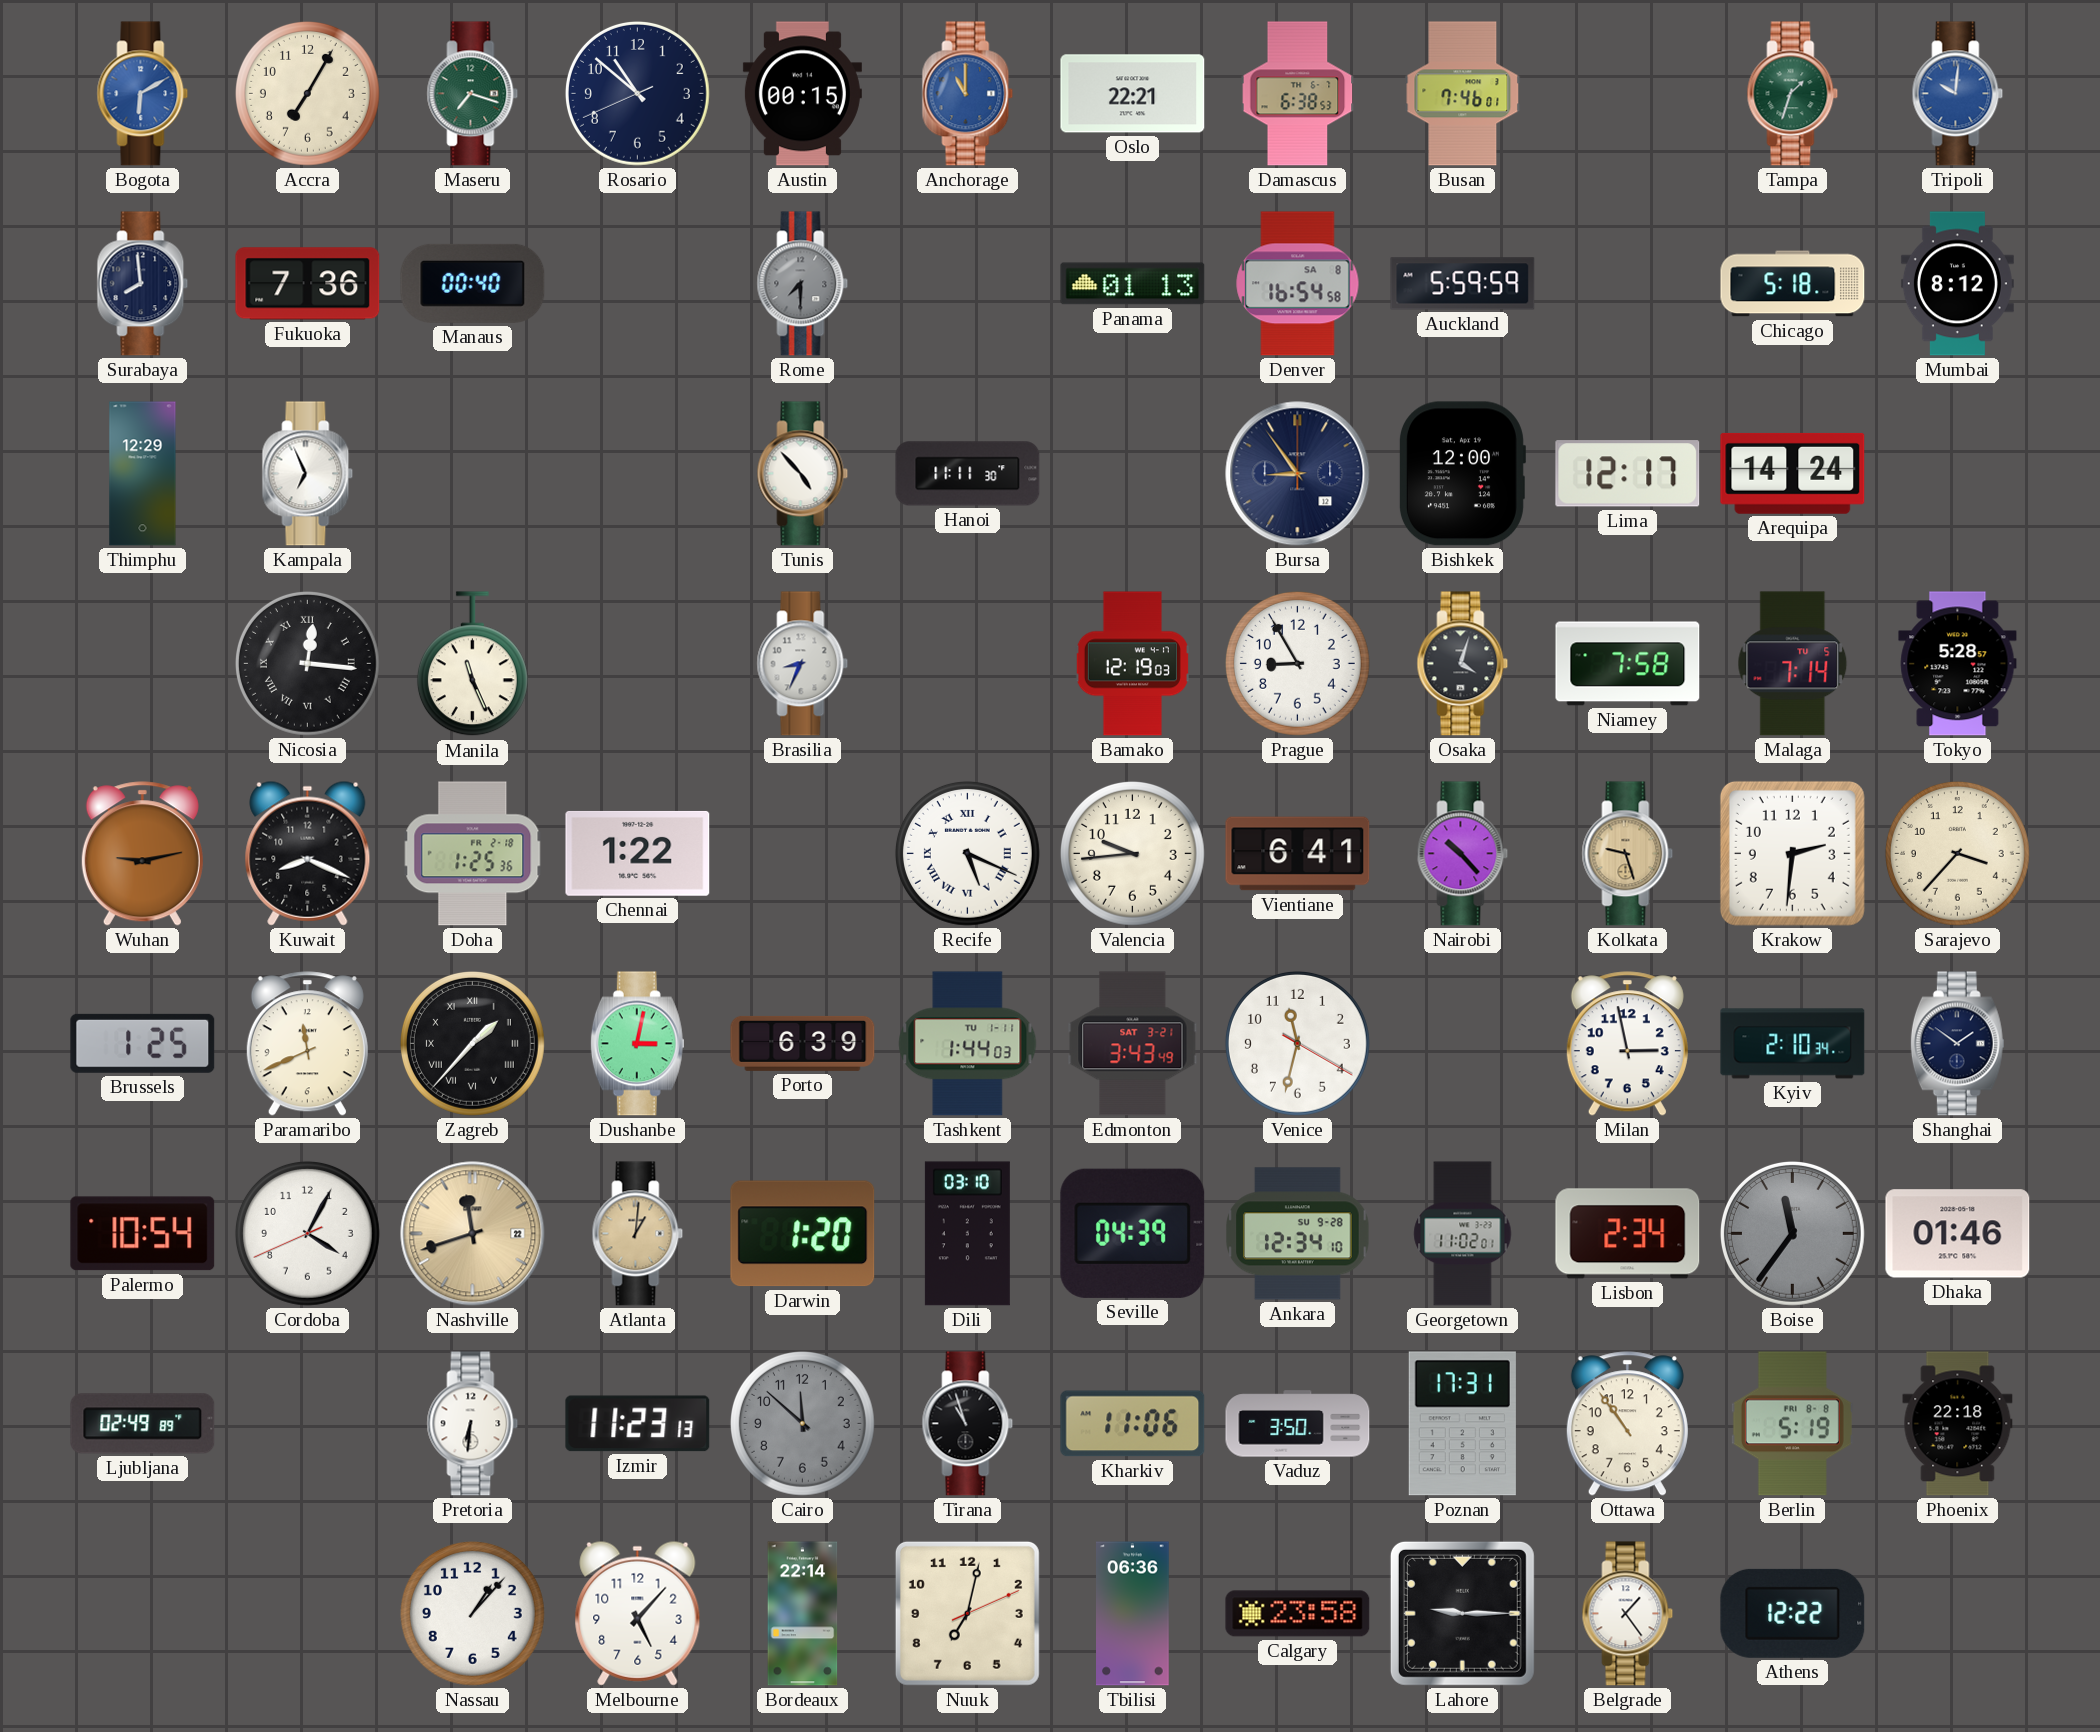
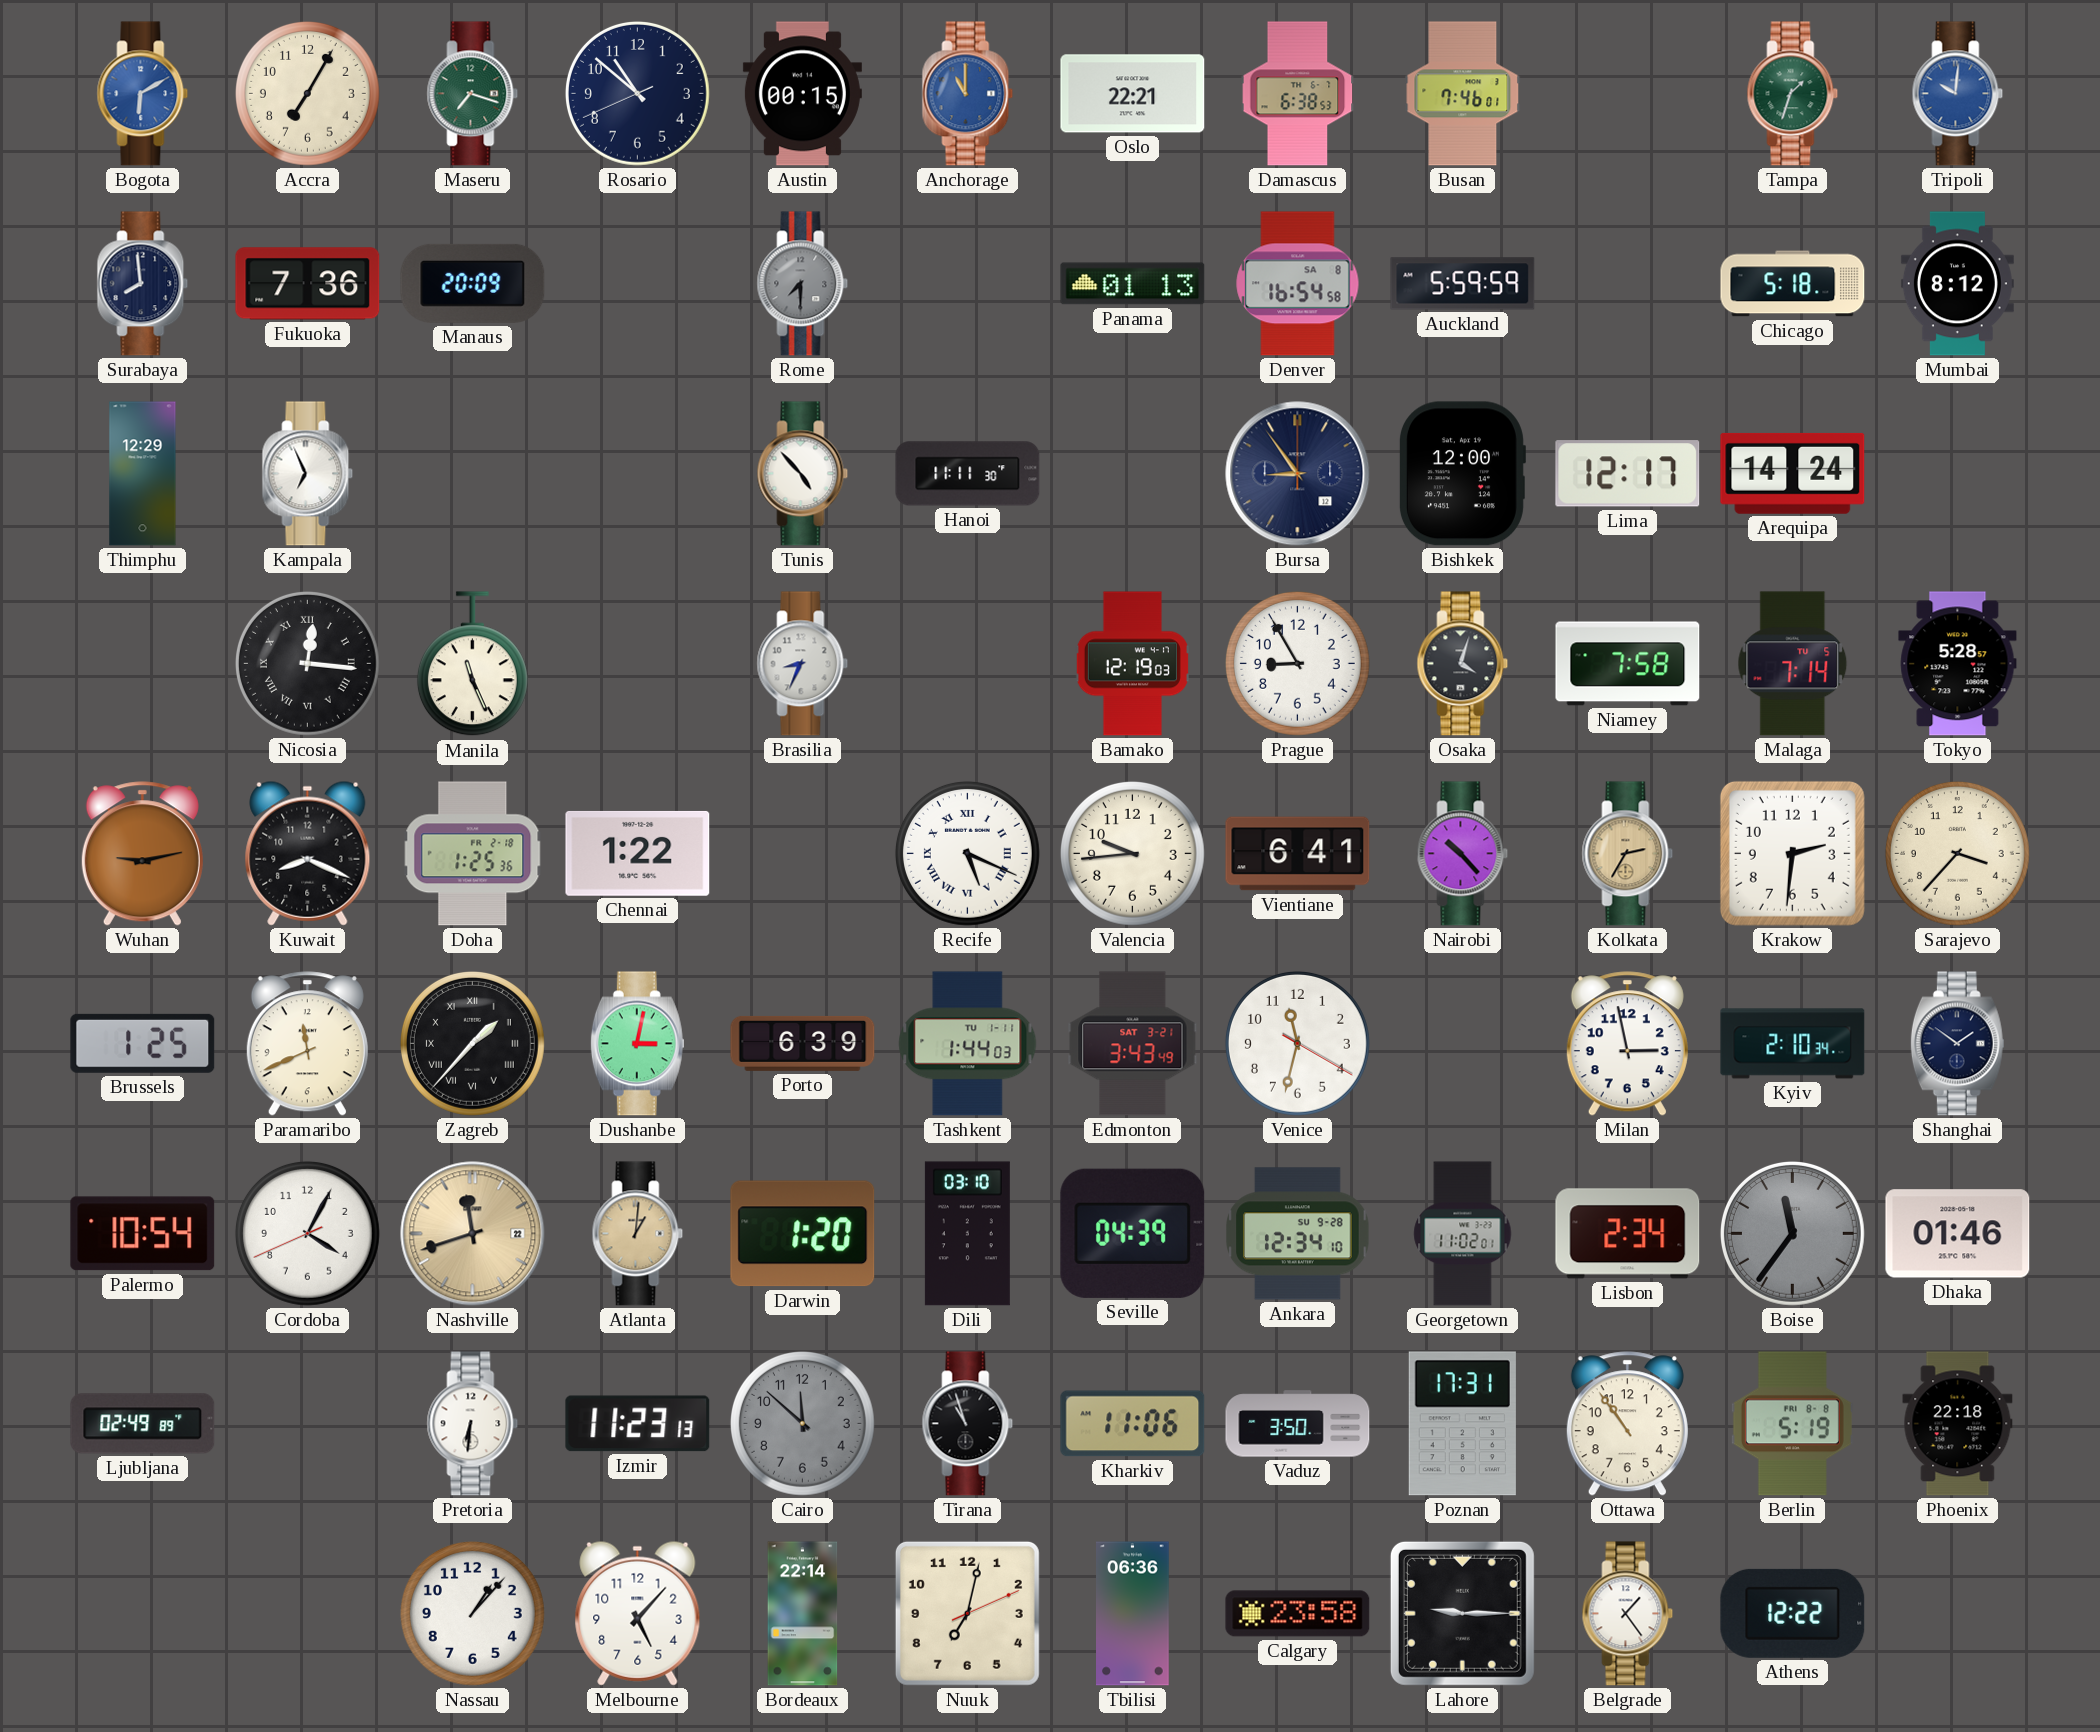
Manaus: 00:40 -> 20:09 (473, 283)
Kolkata: 9:27 -> 2:35 (1628, 854)
